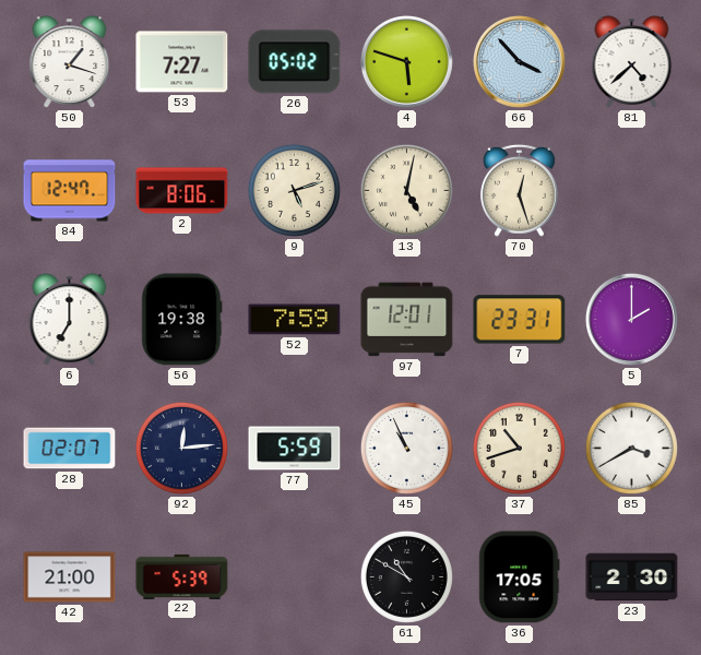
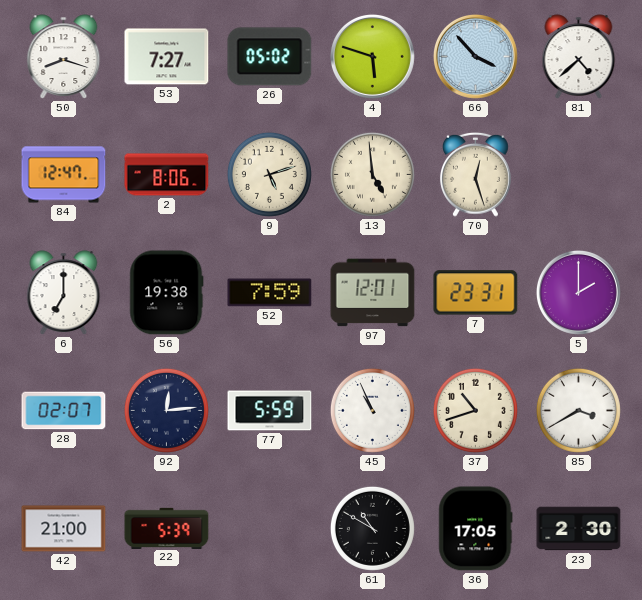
50: 1:18 -> 8:18 (64, 57)
13: 5:02 -> 4:59 (372, 174)
